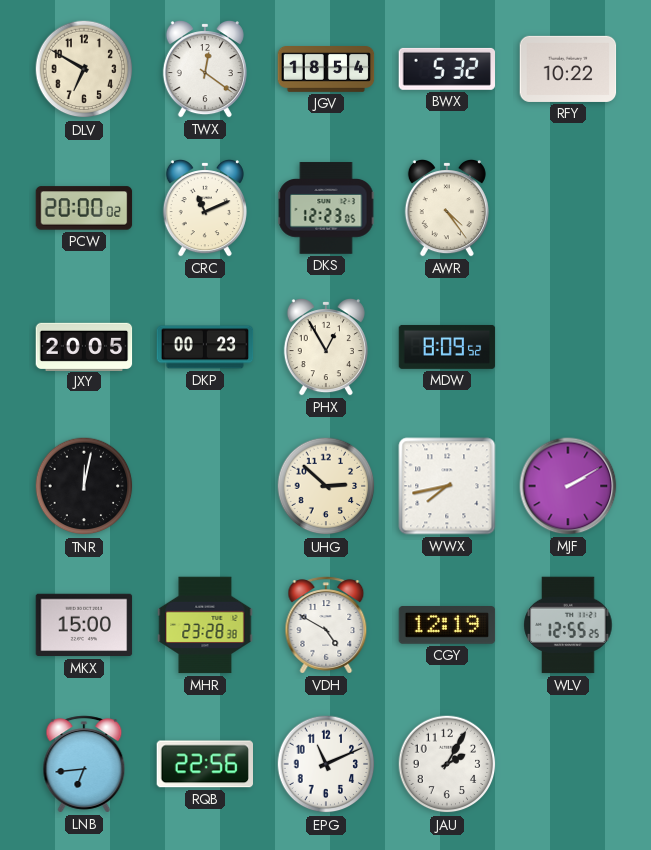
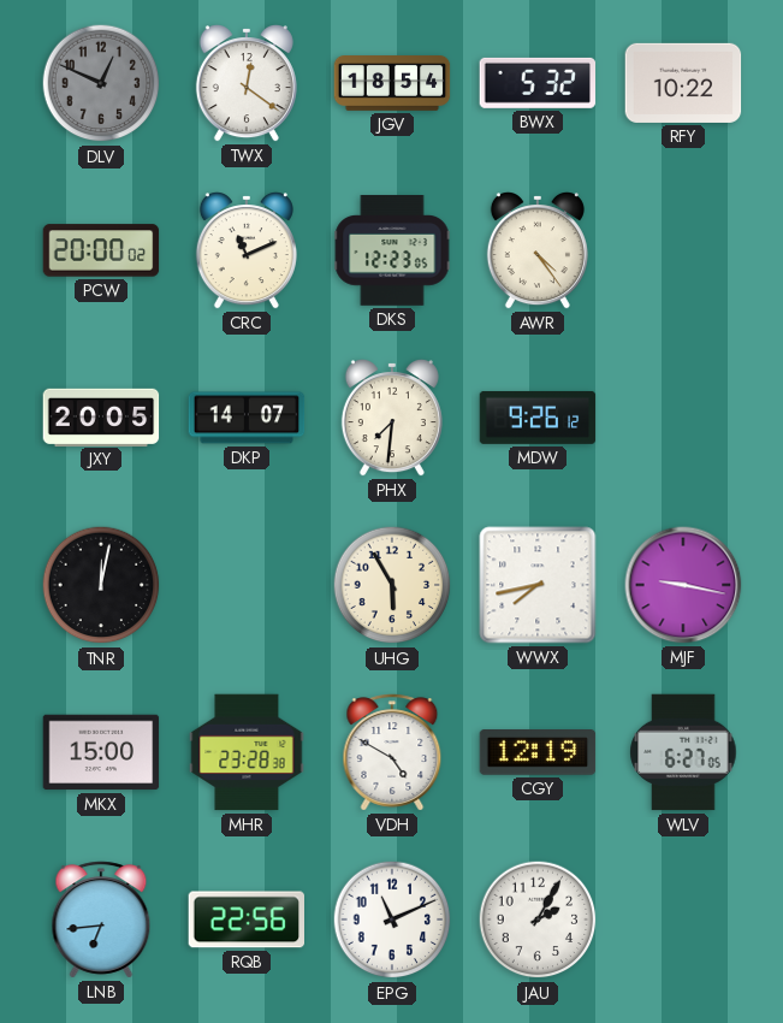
DLV: 6:50 -> 12:49 (101, 83)
DLV dial: cream -> grey (101, 83)
DKP: 00:23 -> 14:07 (247, 418)
PHX: 12:55 -> 7:31 (392, 419)
MDW: 8:09 -> 9:26 (538, 418)
UHG: 2:52 -> 5:55 (392, 585)
MJF: 2:10 -> 9:17 (683, 585)
WLV: 12:55 -> 6:27 (683, 752)
